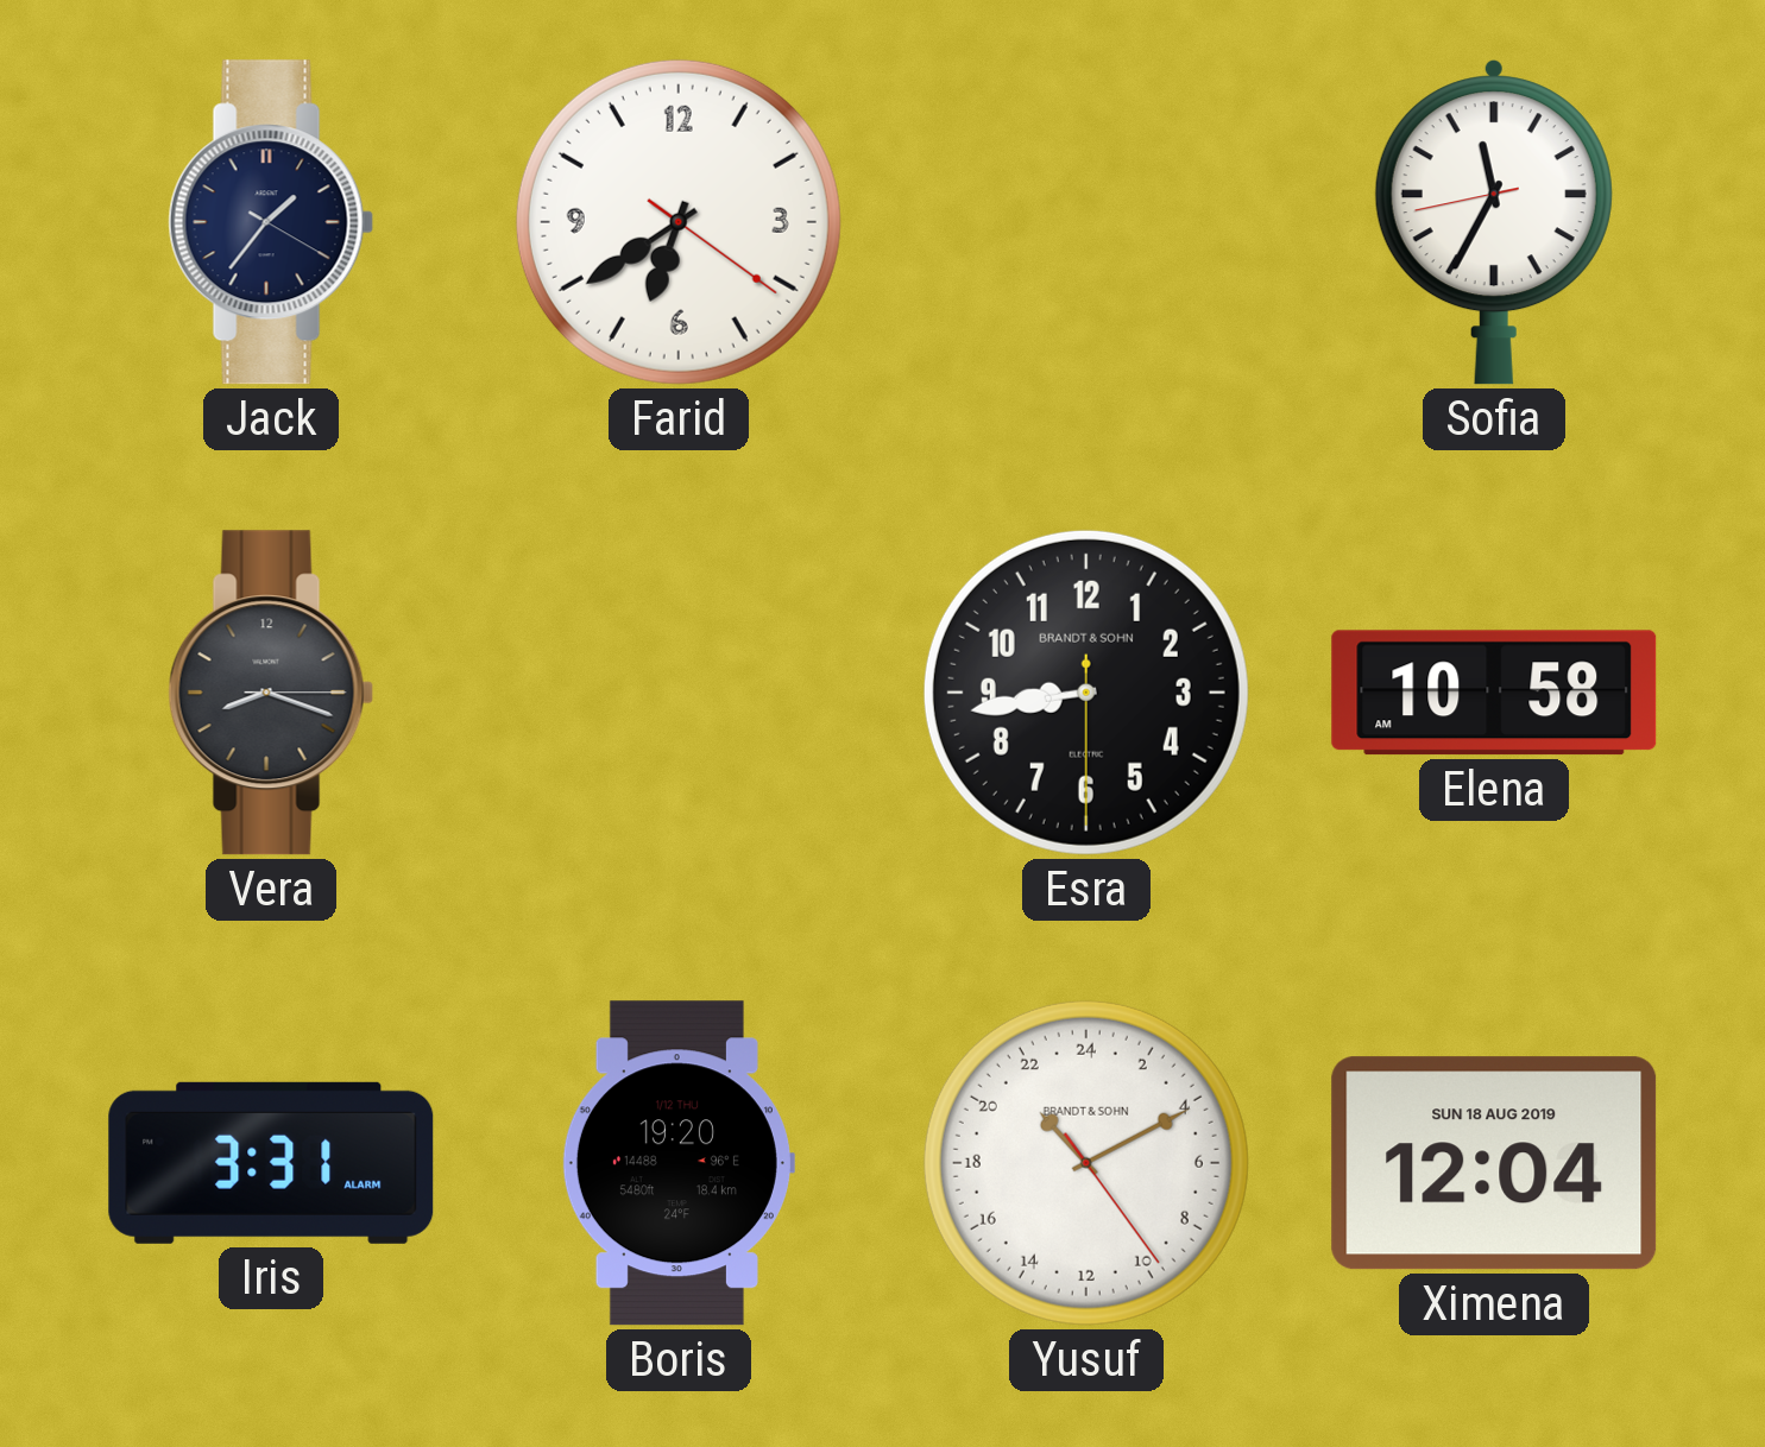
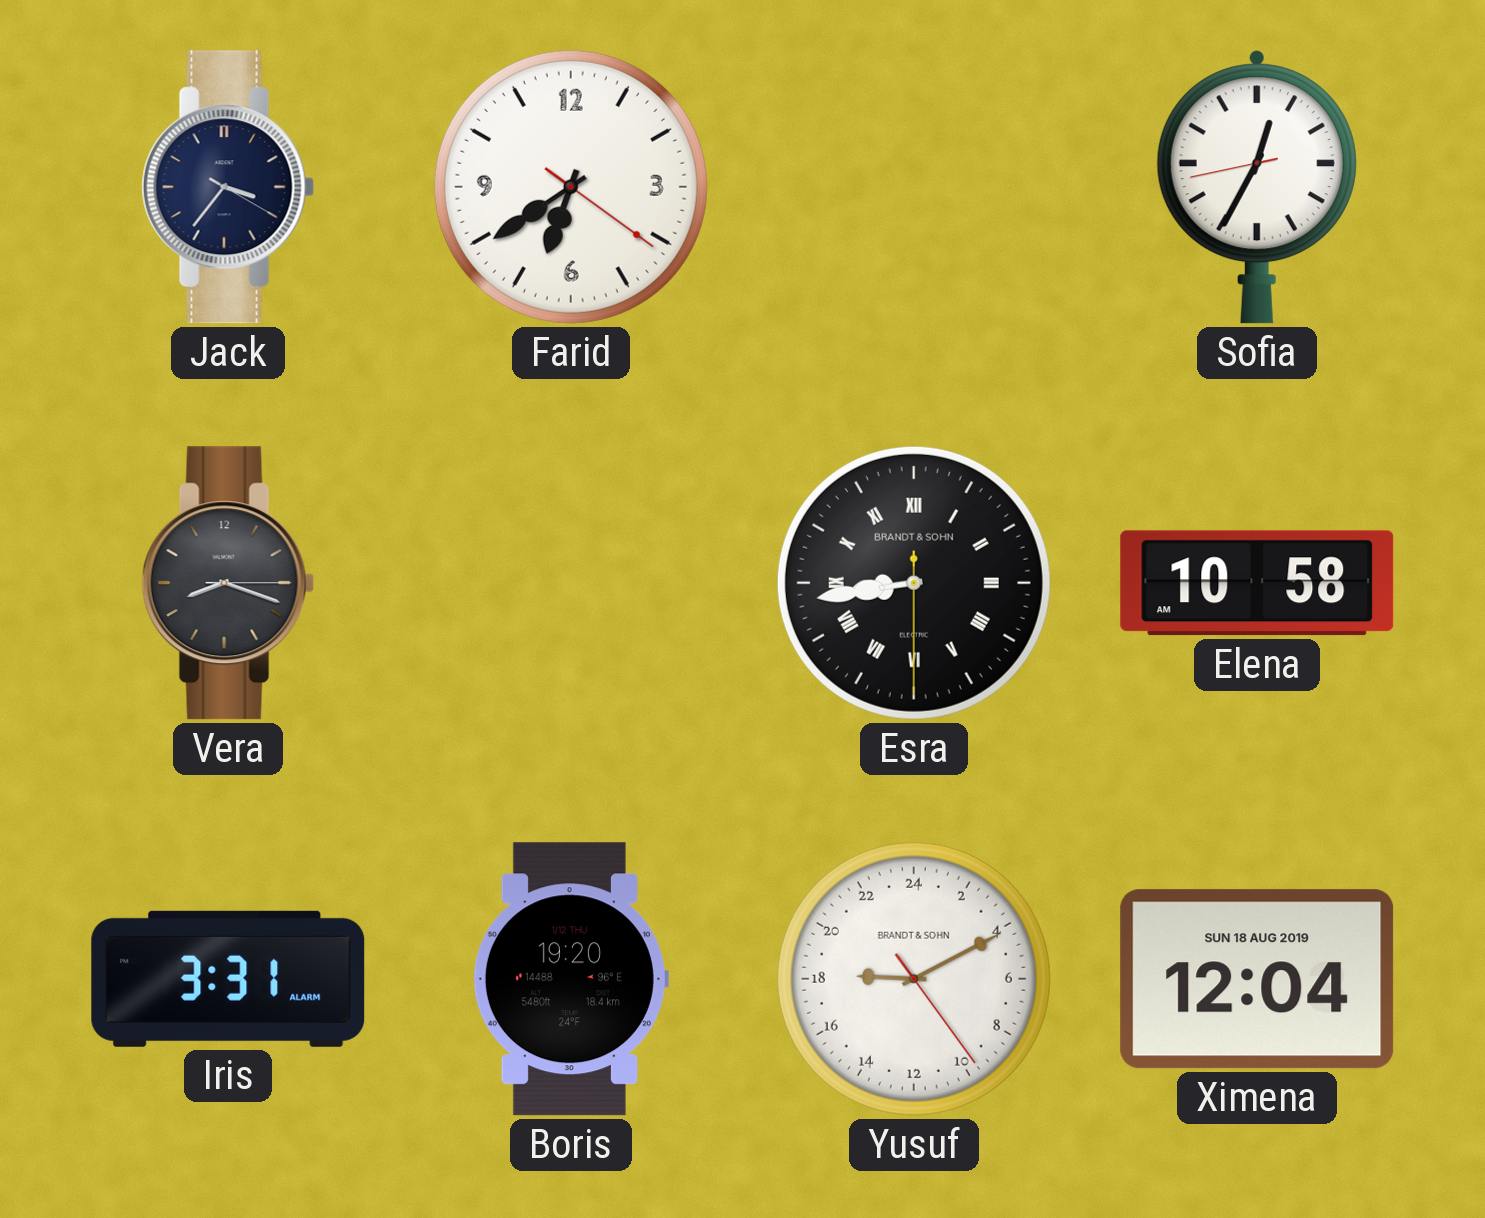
Jack: 1:36 -> 3:36 (228, 187)
Sofia: 11:34 -> 12:34 (1257, 187)
Esra numerals: Arabic -> Roman (914, 583)
Yusuf: 21:10 -> 18:10 (914, 979)
